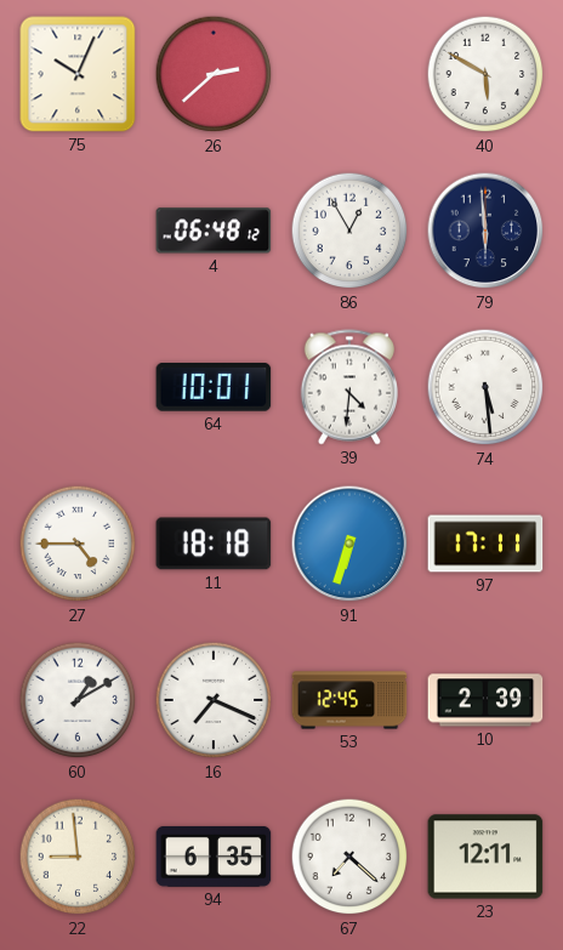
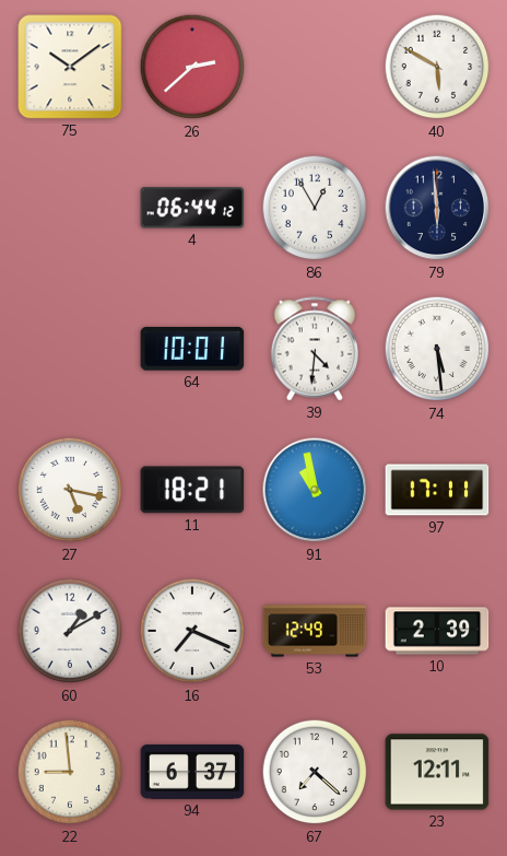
75: 10:04 -> 10:09 (70, 67)
4: 06:48 -> 06:44 (192, 208)
27: 4:45 -> 5:17 (70, 490)
11: 18:18 -> 18:21 (192, 490)
91: 6:33 -> 10:58 (315, 490)
53: 12:45 -> 12:49 (315, 631)
94: 6:35 -> 6:37 (192, 772)
